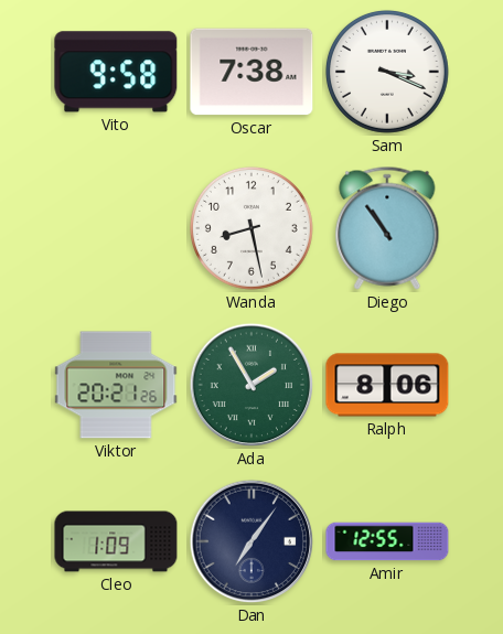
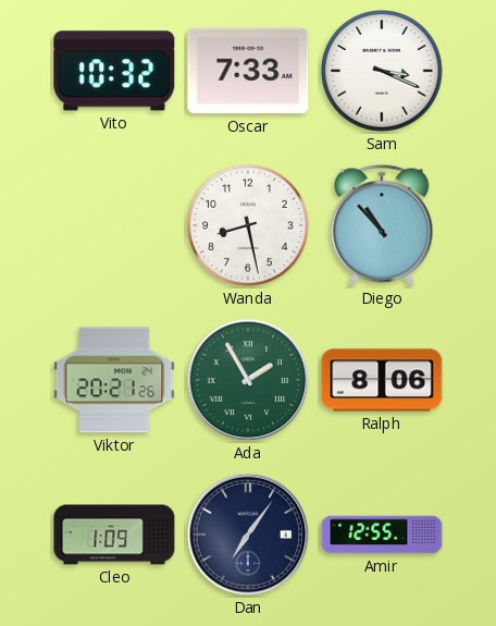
Vito: 9:58 -> 10:32 (114, 71)
Oscar: 7:38 -> 7:33 (248, 71)
Diego: 10:54 -> 10:53 (382, 225)
